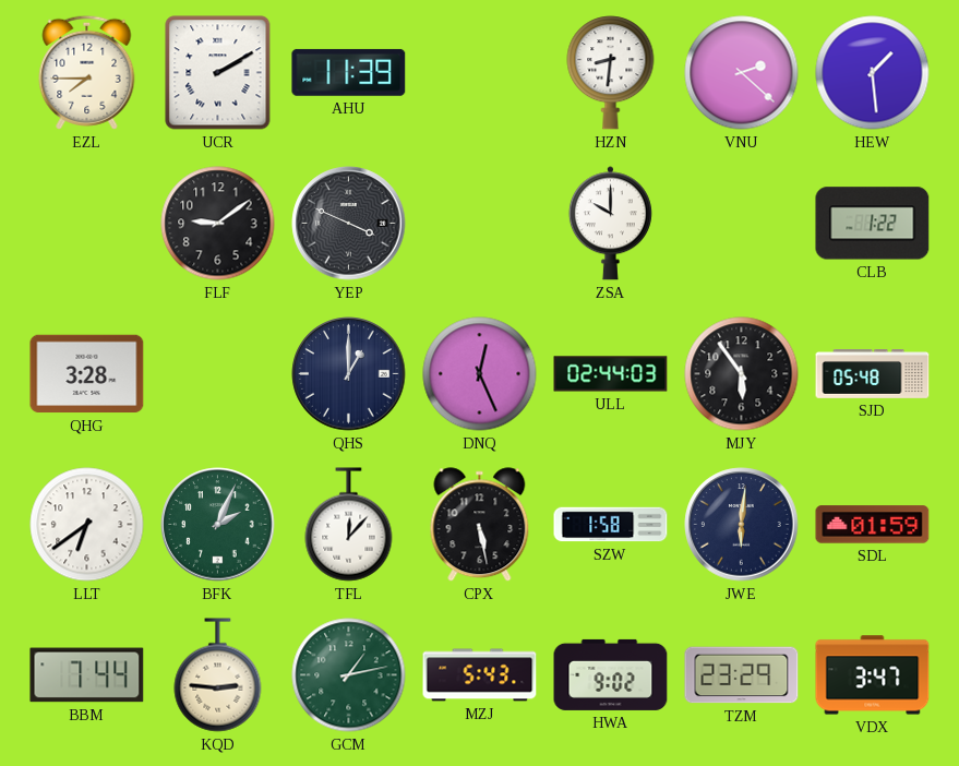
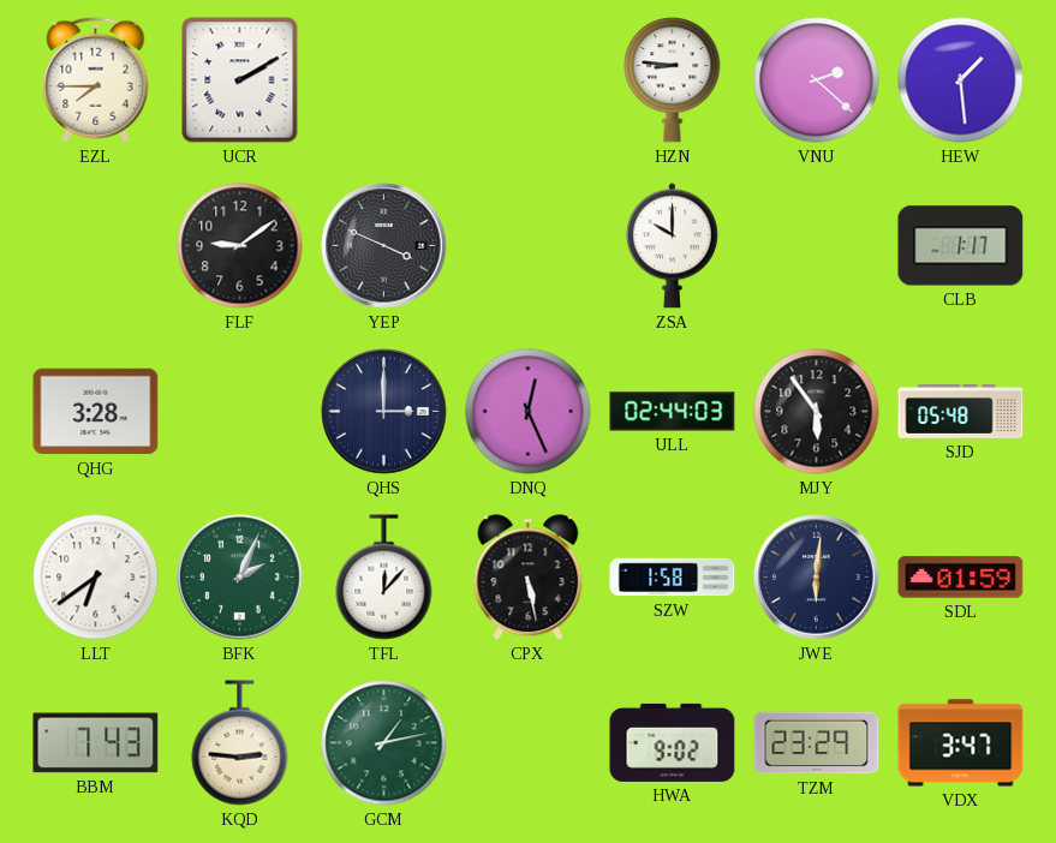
AHU: 11:39 -> none (349, 72)
HZN: 8:31 -> 8:46 (673, 80)
CLB: 1:22 -> 1:17 (961, 246)
QHS: 1:00 -> 3:00 (384, 412)
BBM: 7:44 -> 7:43 (96, 743)
MZJ: 5:43 -> none (480, 675)
